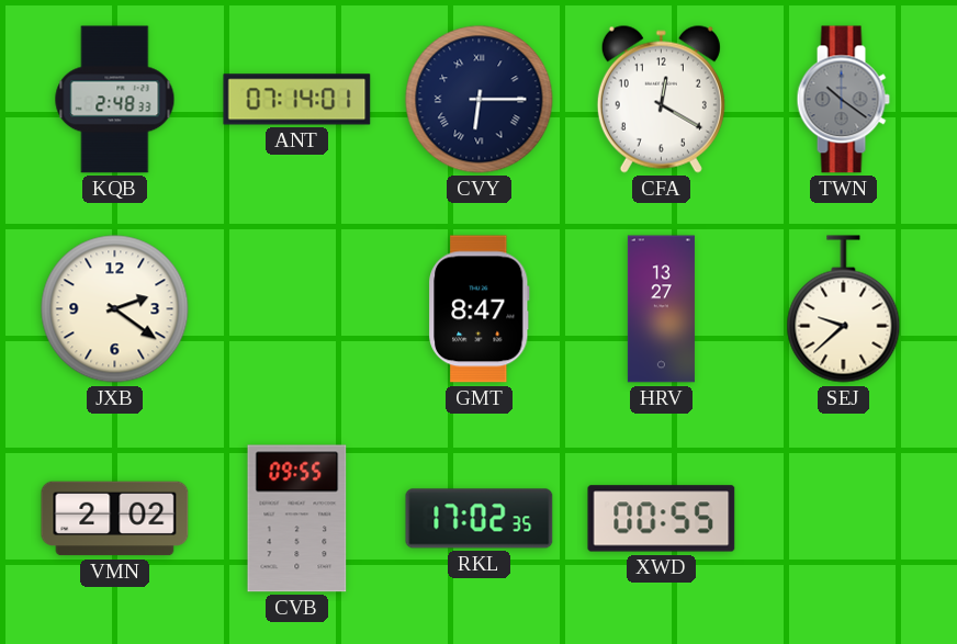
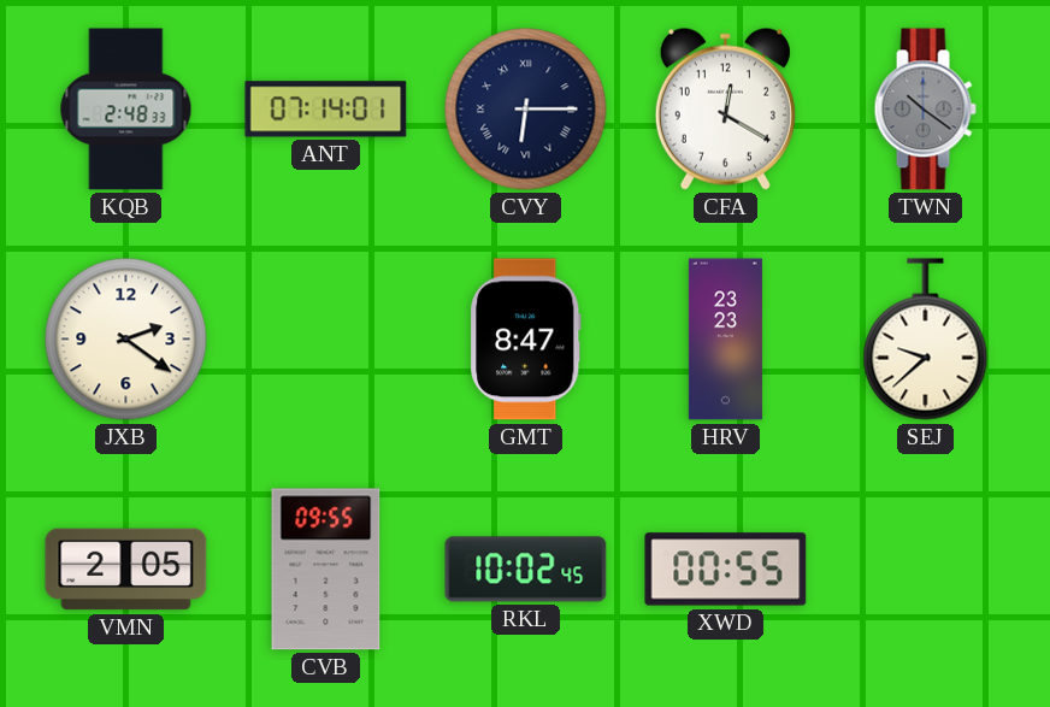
HRV: 13:27 -> 23:23 (725, 340)
VMN: 2:02 -> 2:05 (126, 570)
RKL: 17:02 -> 10:02 (526, 570)
